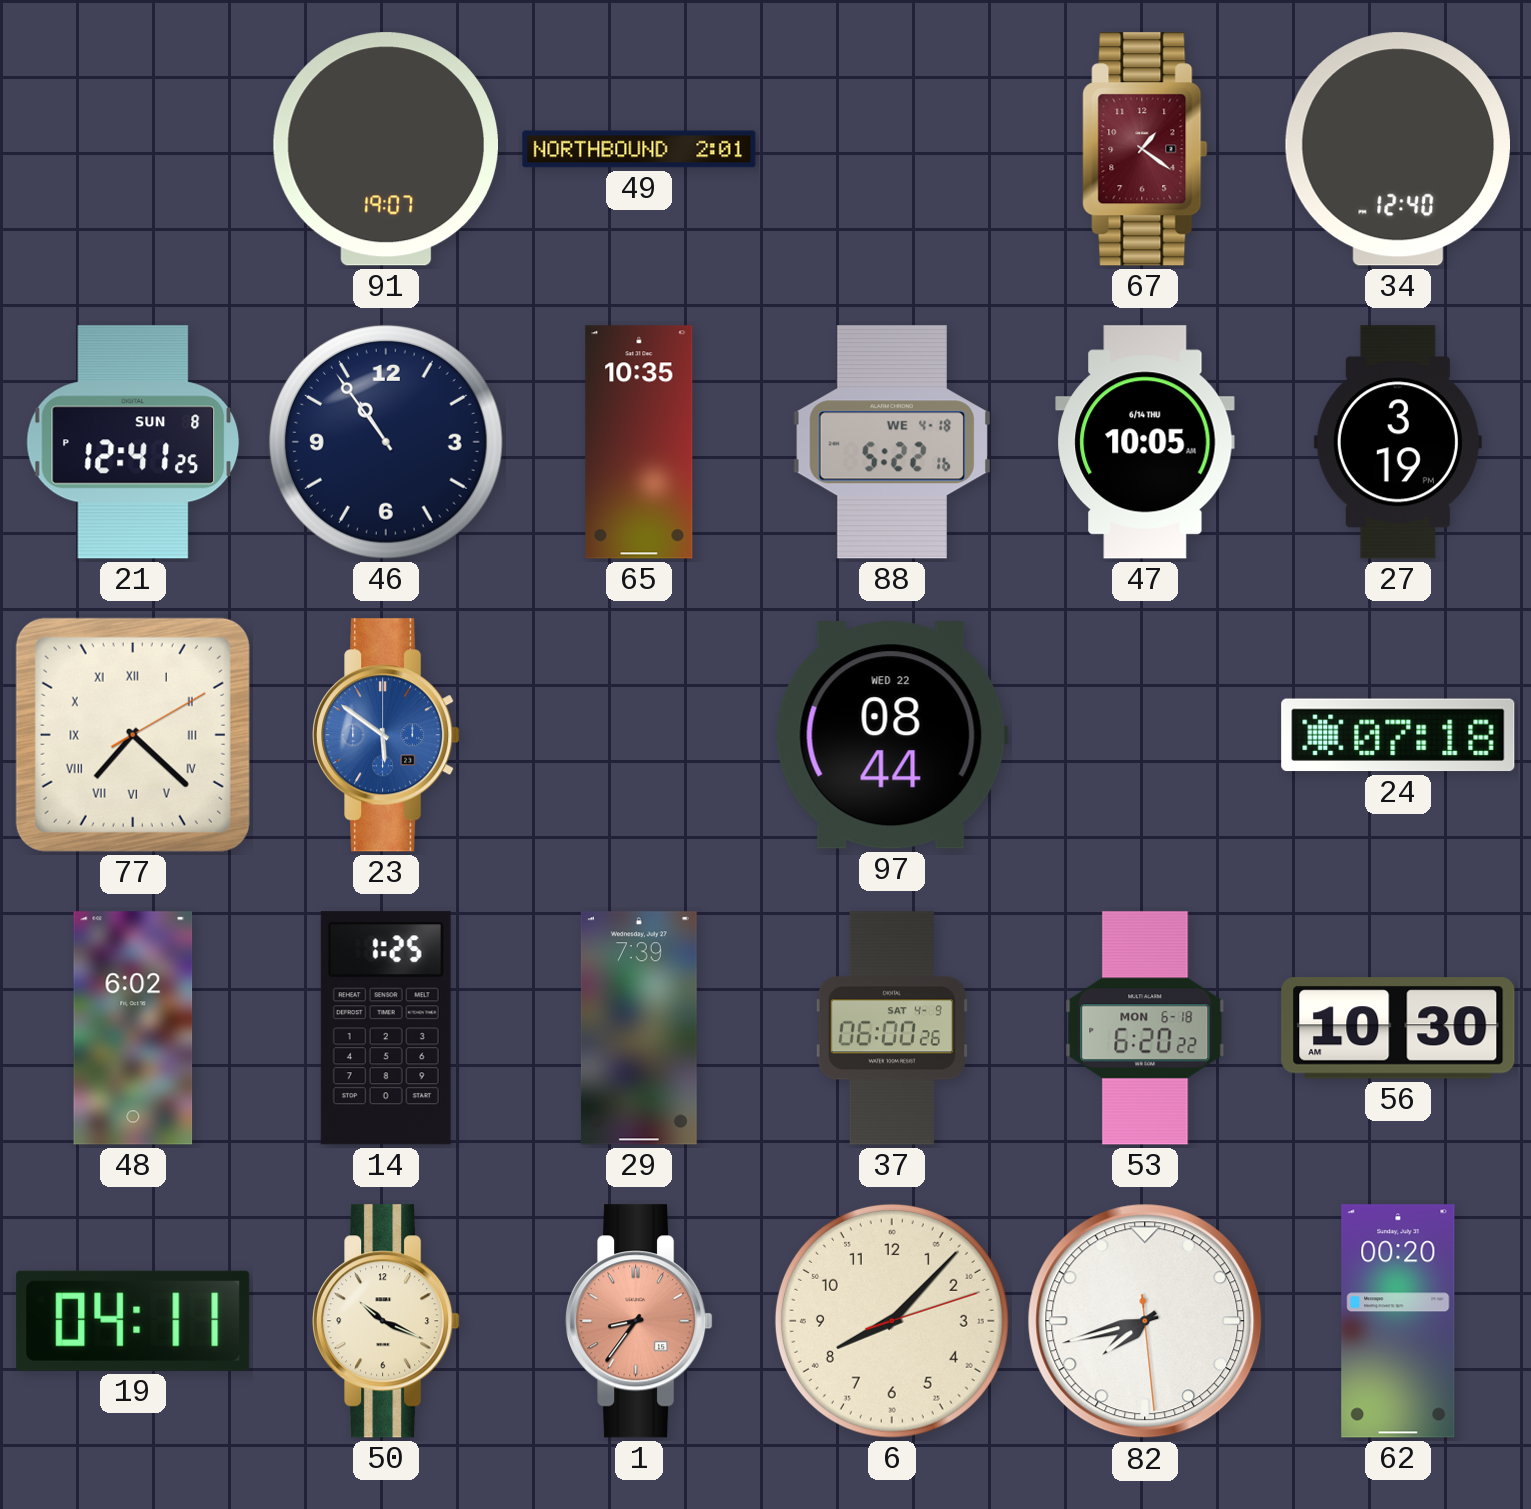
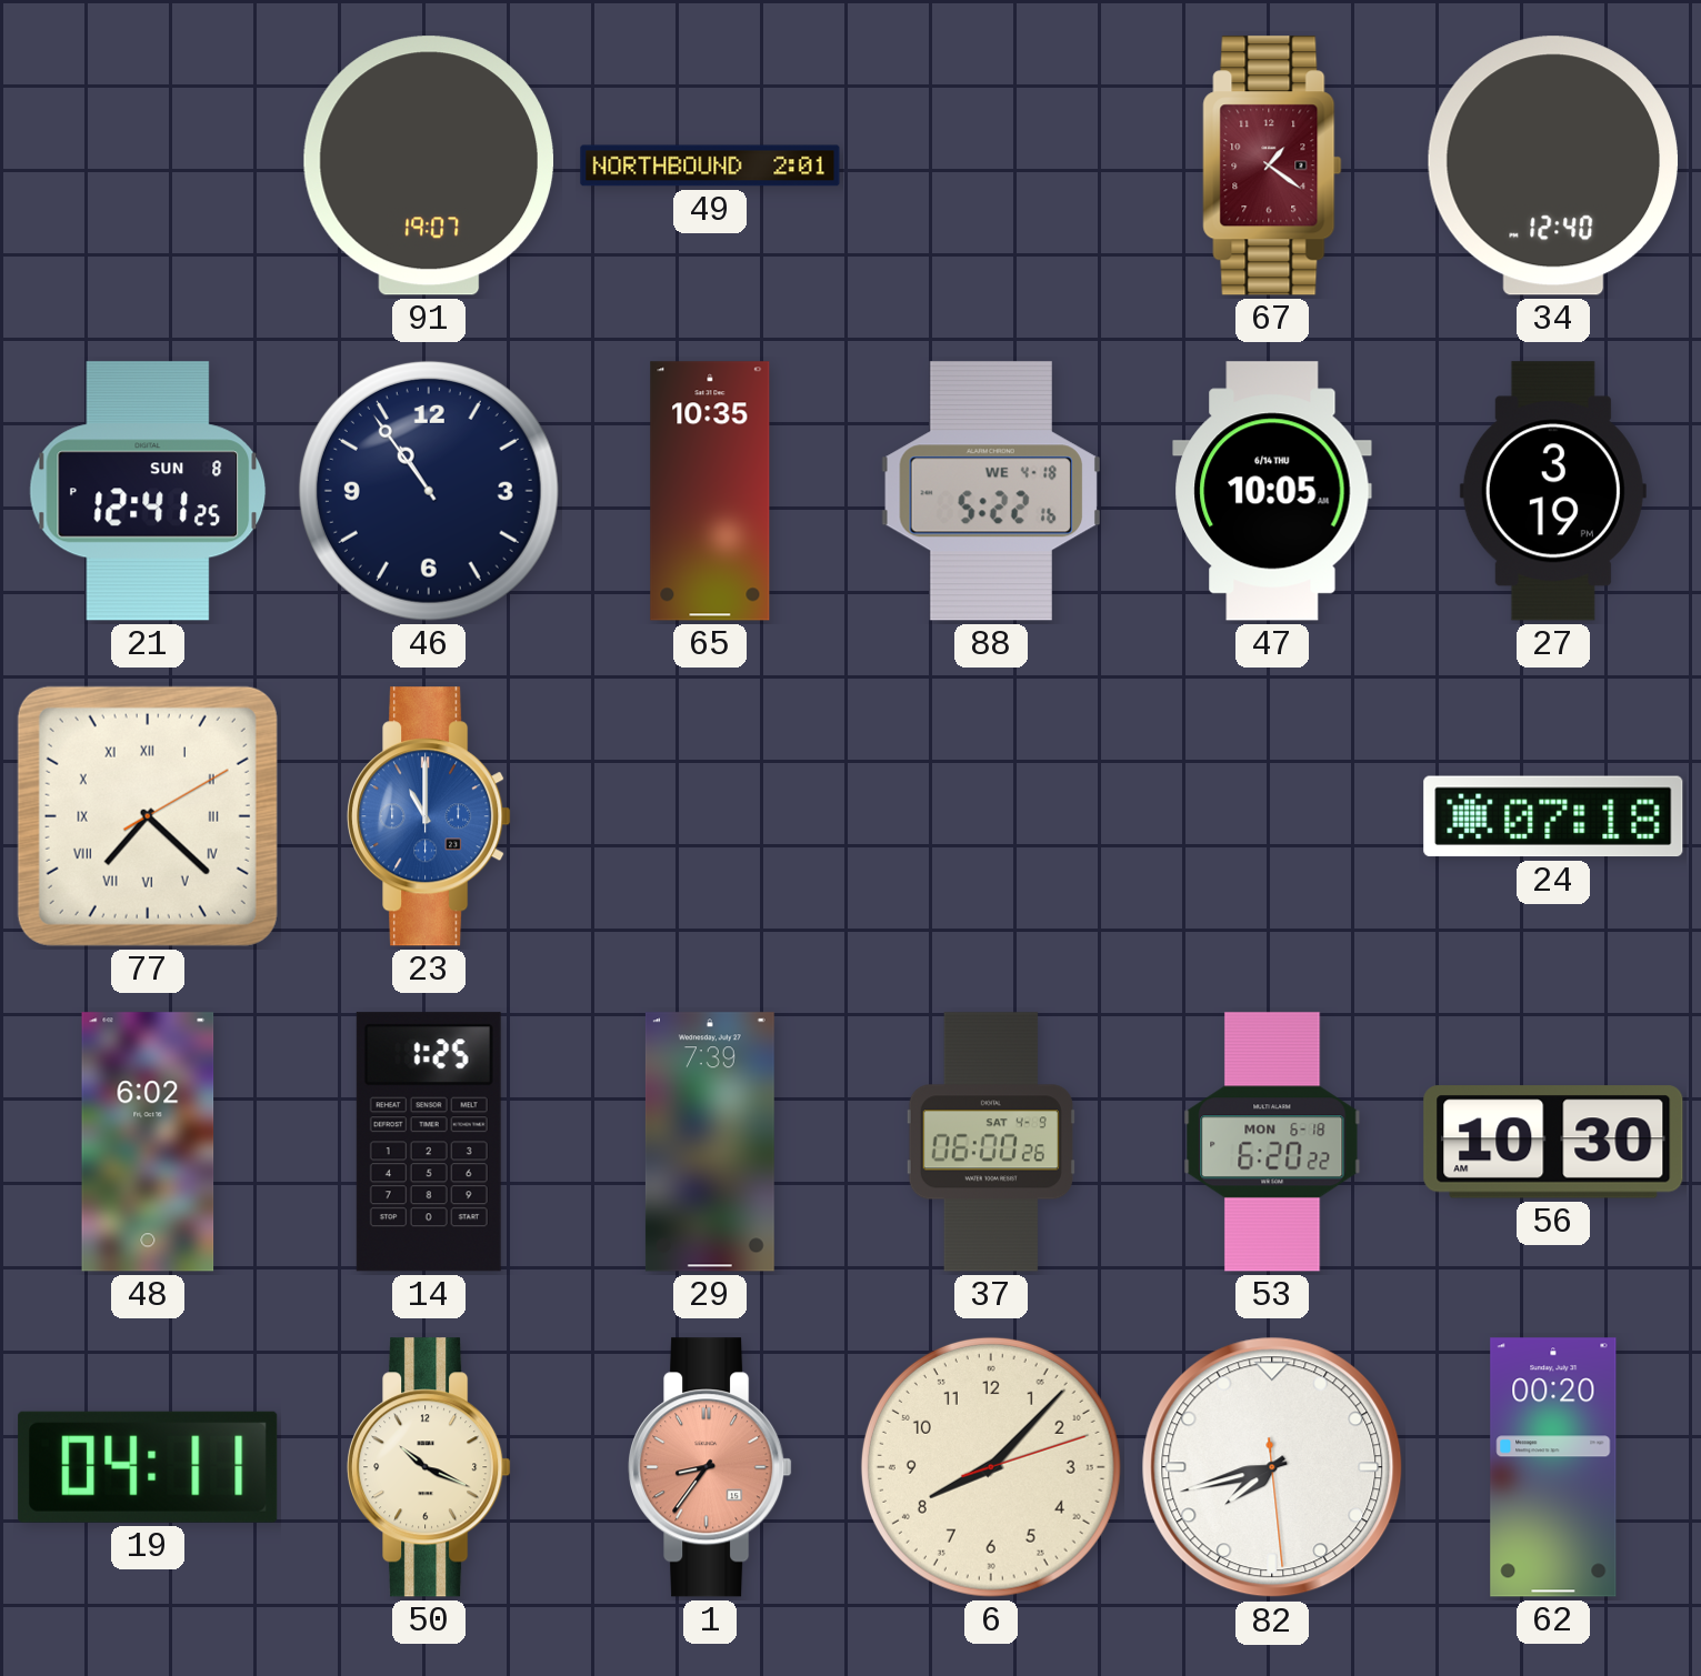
23: 5:51 -> 11:00 (429, 816)
97: 08:44 -> none (892, 735)
